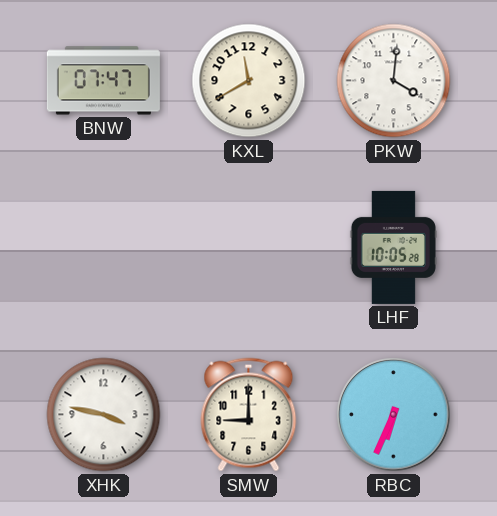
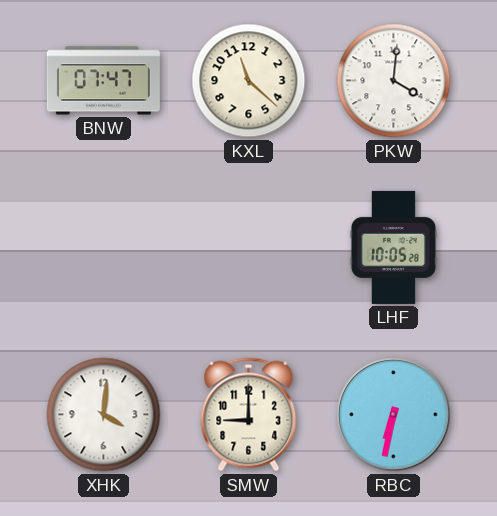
KXL: 11:40 -> 11:22 (249, 81)
XHK: 3:47 -> 4:01 (104, 415)
RBC: 6:34 -> 6:32 (394, 415)
